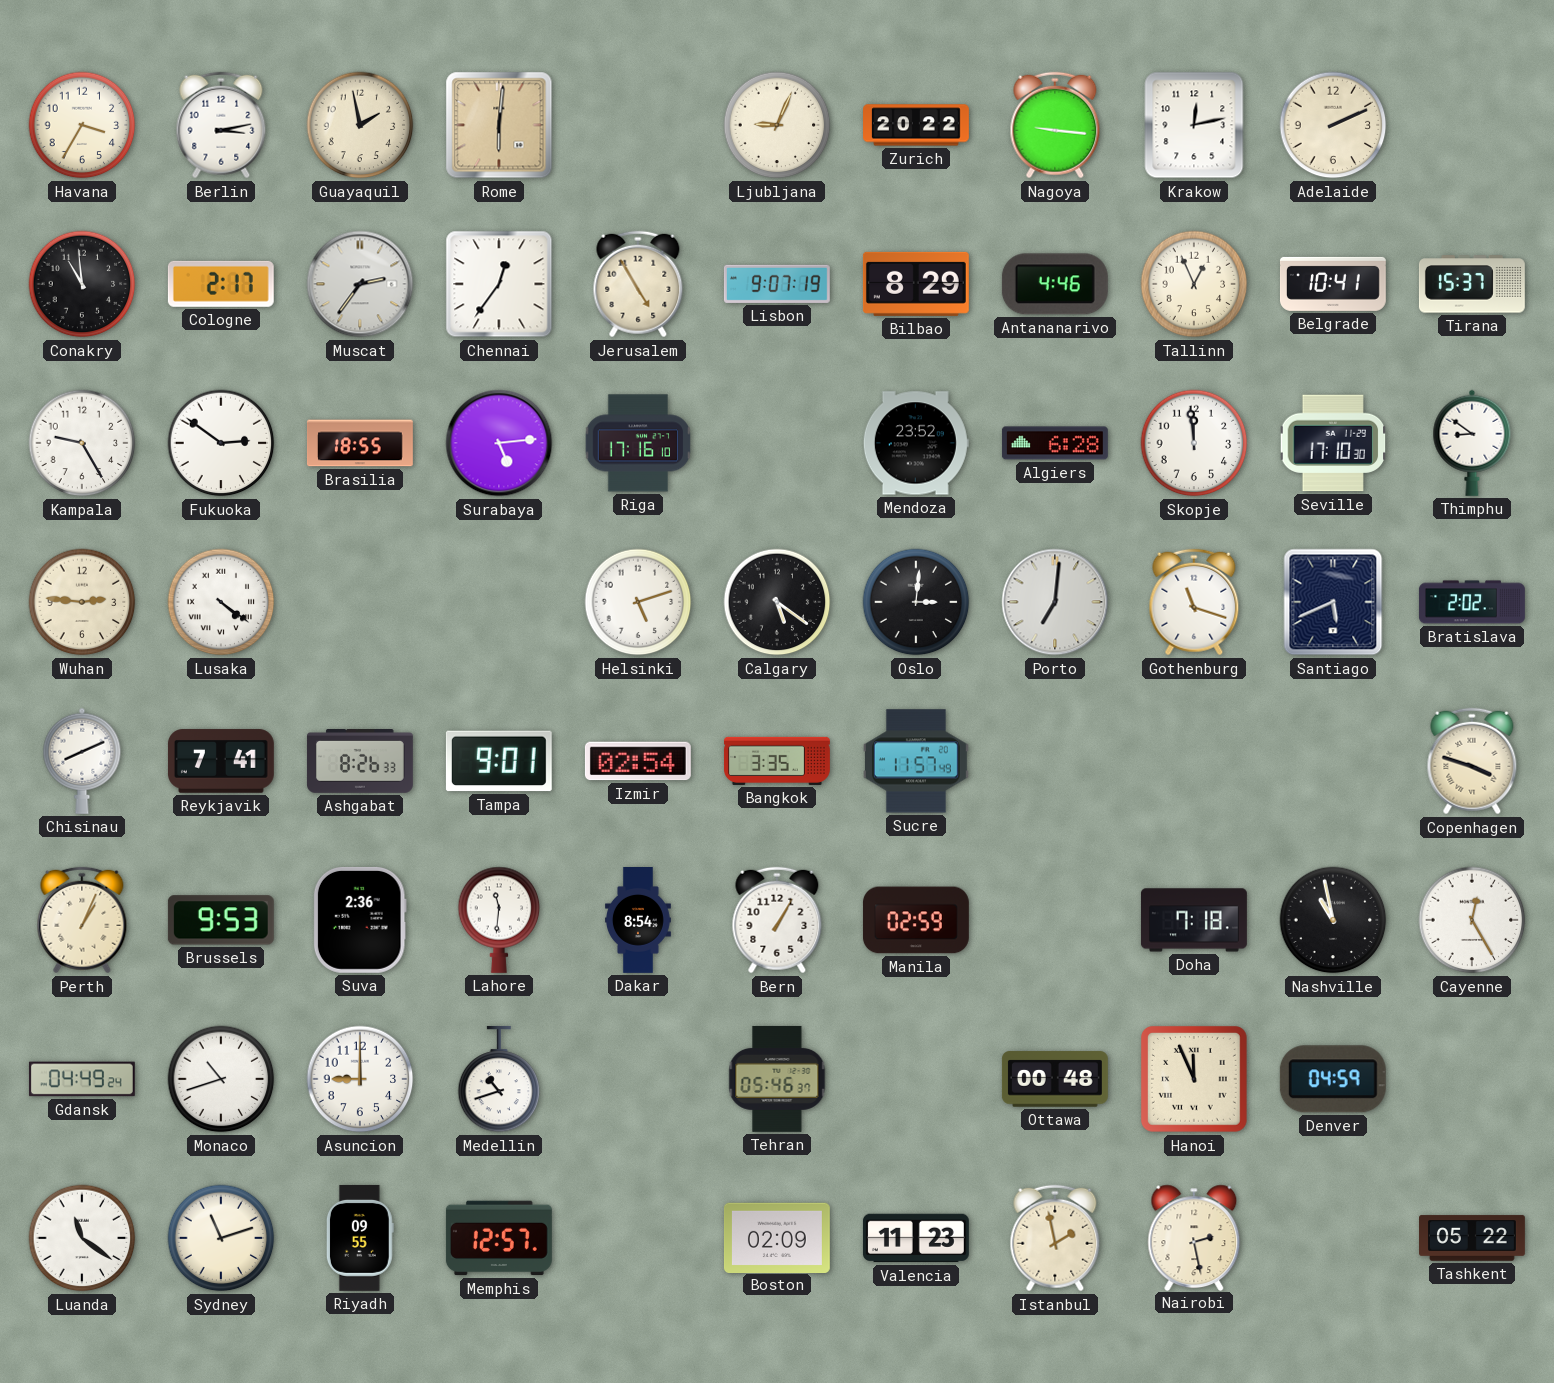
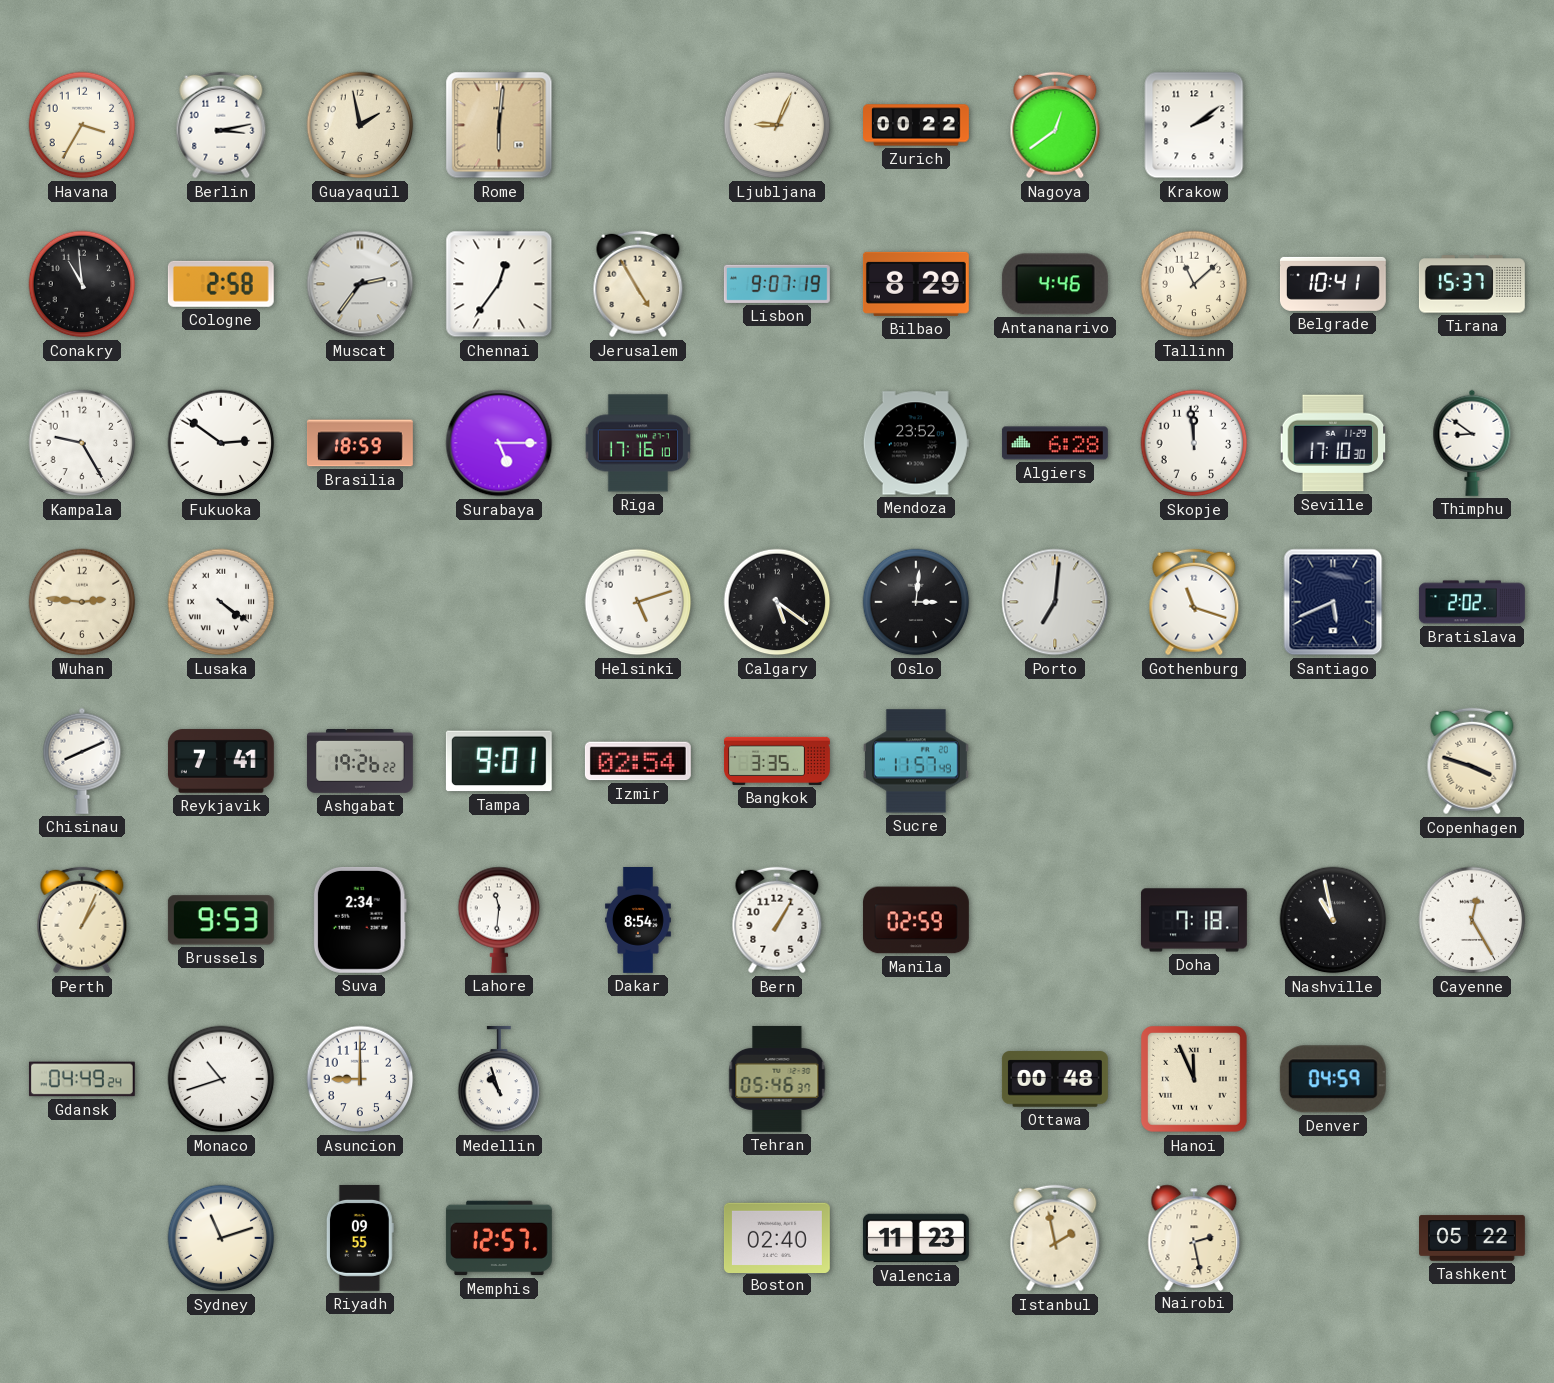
Zurich: 20:22 -> 00:22 (917, 125)
Nagoya: 9:16 -> 12:39 (1055, 125)
Krakow: 12:13 -> 2:09 (1194, 125)
Adelaide: 2:11 -> none (1333, 125)
Cologne: 2:17 -> 2:58 (221, 284)
Tallinn: 12:56 -> 11:08 (1194, 284)
Brasilia: 18:55 -> 18:59 (360, 443)
Surabaya: 5:14 -> 5:15 (499, 443)
Ashgabat: 8:26 -> 19:26 (360, 762)
Suva: 2:36 -> 2:34 (360, 920)
Medellin: 10:42 -> 10:57 (499, 1079)
Luanda: 11:21 -> none (82, 1238)
Boston: 02:09 -> 02:40 (777, 1237)
